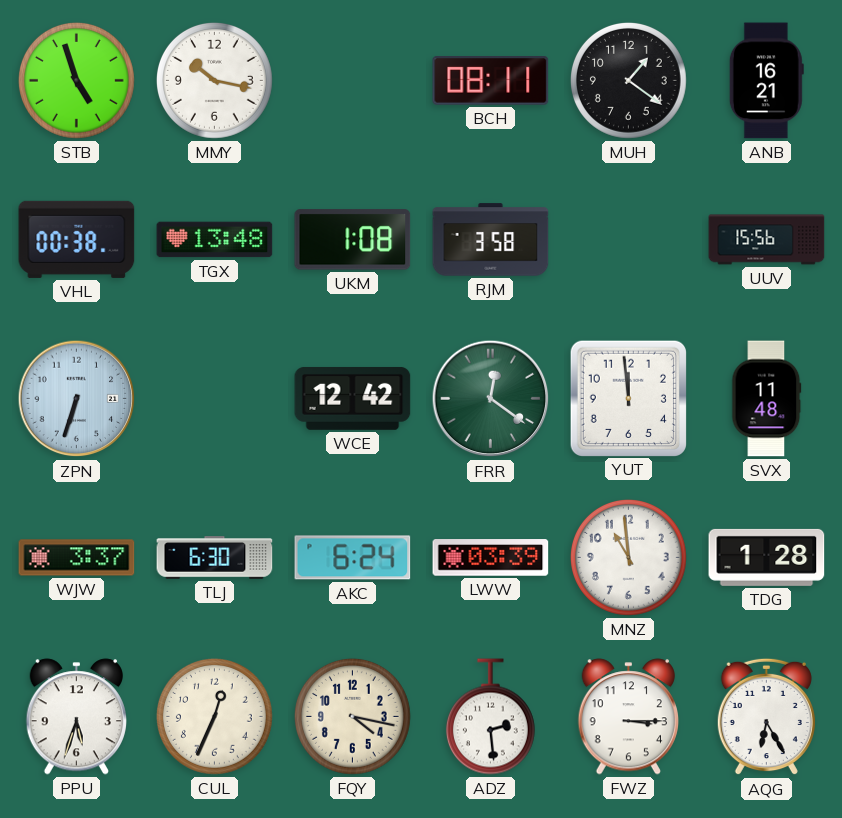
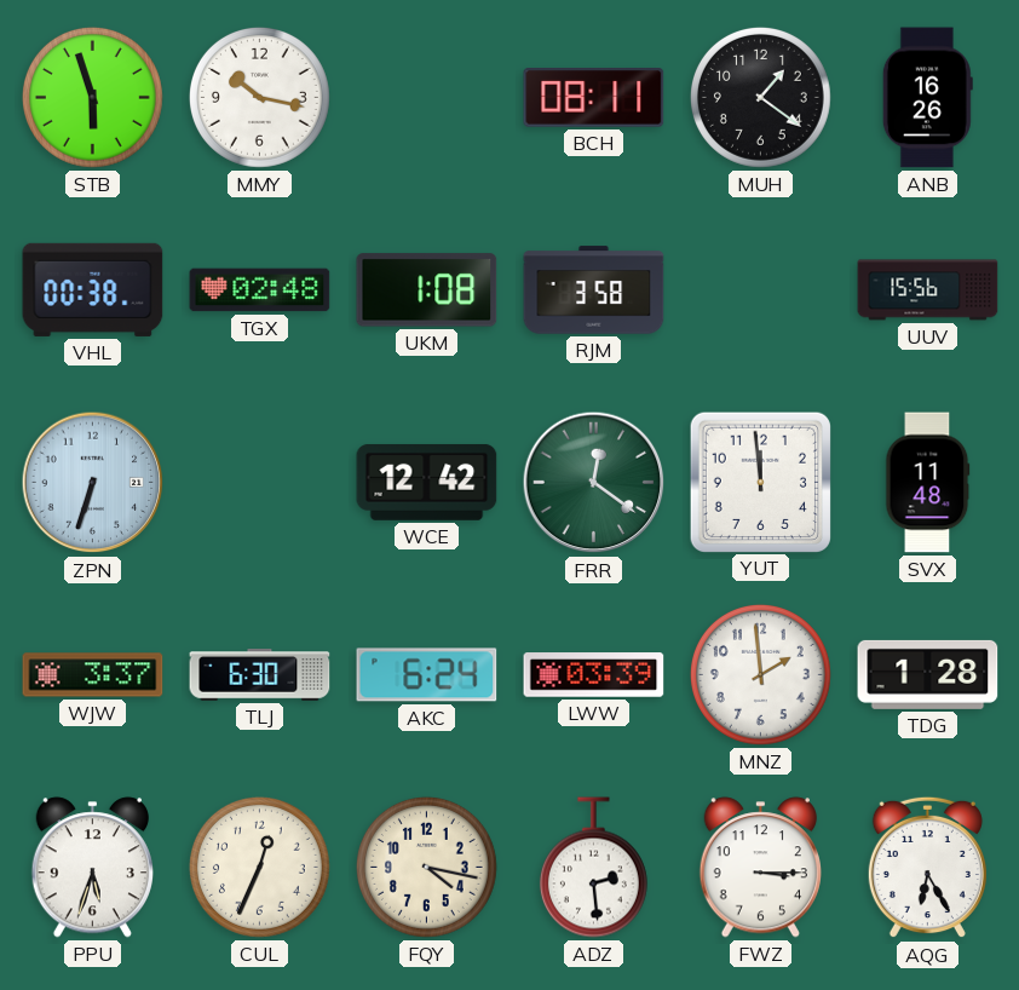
STB: 4:57 -> 5:57 (92, 97)
ANB: 16:21 -> 16:26 (927, 98)
TGX: 13:48 -> 02:48 (260, 290)
MNZ: 10:59 -> 1:59 (760, 674)
